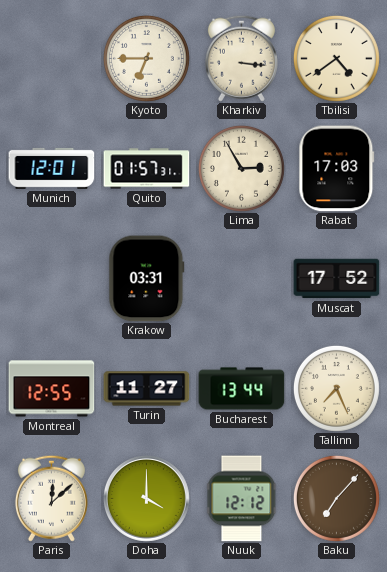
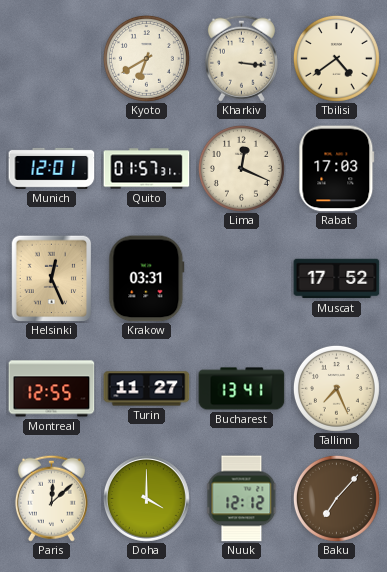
Kyoto: 6:45 -> 6:40 (146, 58)
Lima: 2:55 -> 12:19 (241, 168)
Helsinki: none -> 12:26 (52, 278)
Bucharest: 13:44 -> 13:41 (242, 389)
